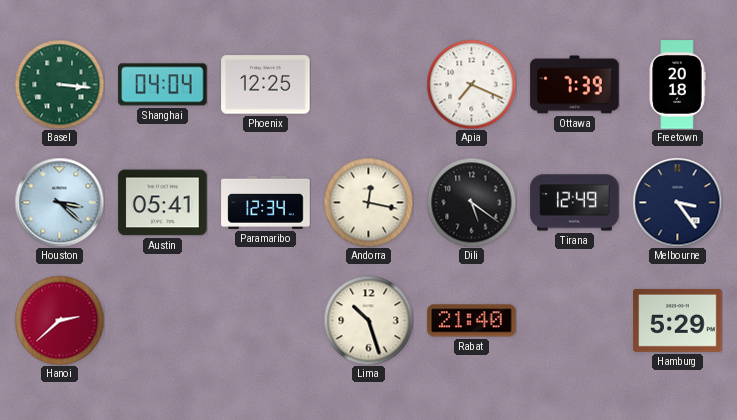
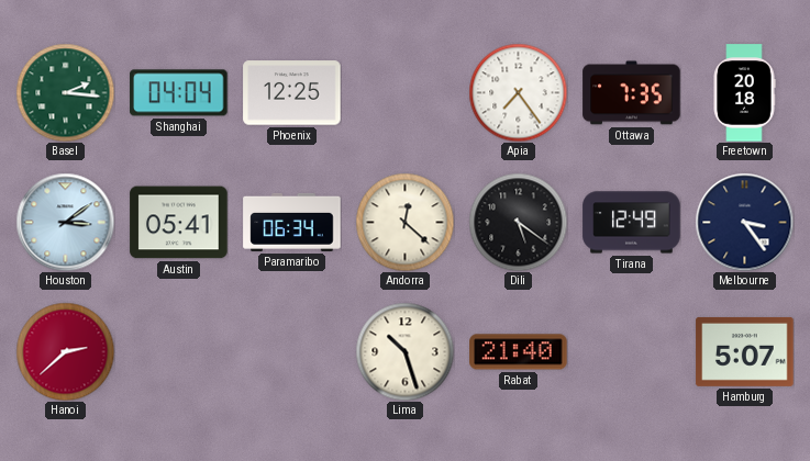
Basel: 3:16 -> 2:16 (65, 92)
Apia: 7:19 -> 7:24 (518, 92)
Ottawa: 7:39 -> 7:35 (632, 93)
Houston: 3:22 -> 3:09 (65, 222)
Paramaribo: 12:34 -> 06:34 (292, 222)
Andorra: 12:17 -> 12:22 (404, 222)
Hamburg: 5:29 -> 5:07 (745, 351)
